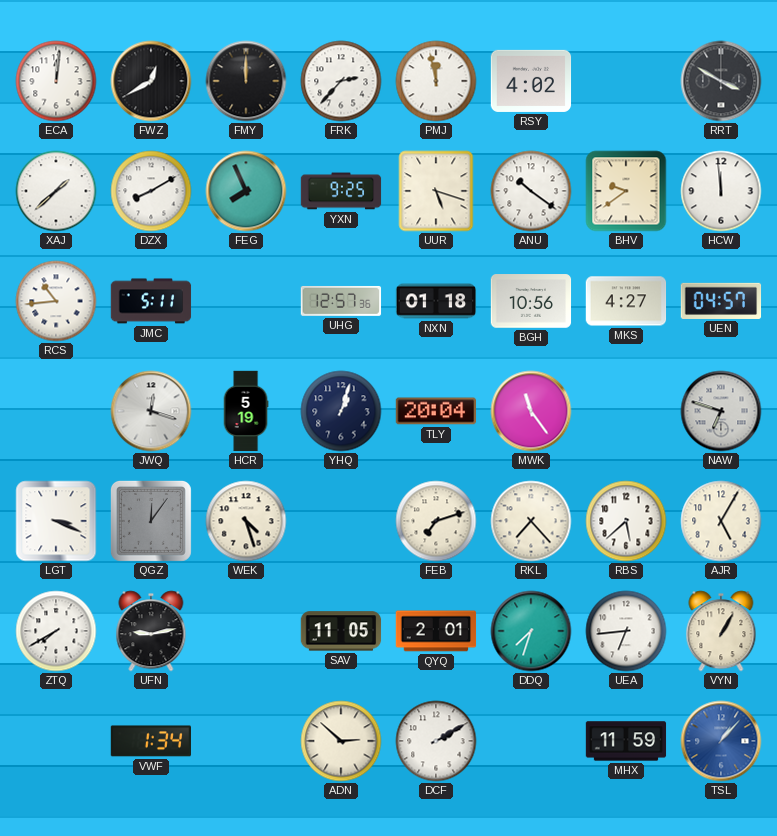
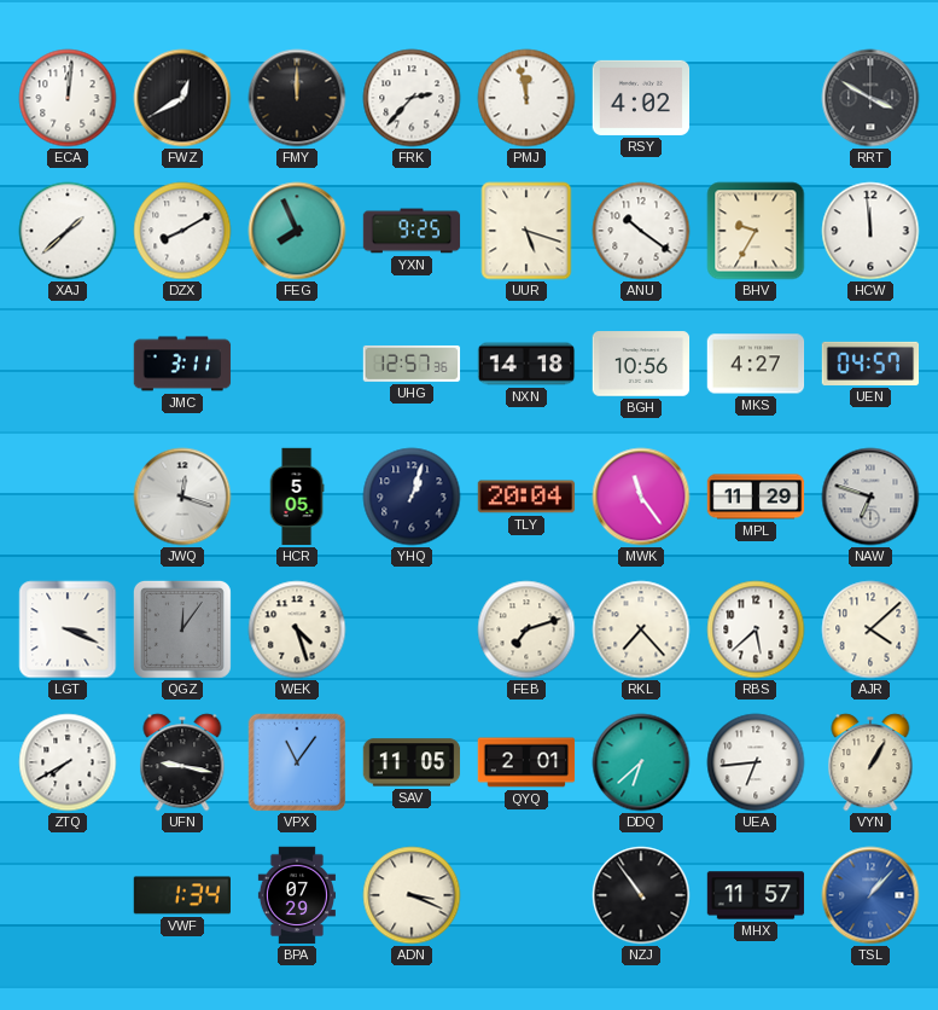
BHV: 9:39 -> 9:35 (756, 231)
RCS: 10:44 -> none (56, 301)
JMC: 5:11 -> 3:11 (182, 364)
NXN: 01:18 -> 14:18 (526, 364)
HCR: 5:19 -> 5:05 (297, 497)
MPL: none -> 11:29 (756, 497)
AJR: 5:05 -> 4:08 (870, 629)
UFN: 9:13 -> 9:17 (182, 762)
VPX: none -> 11:06 (297, 762)
DDQ: 7:33 -> 6:38 (641, 762)
BPA: none -> 07:29 (297, 895)
ADN: 2:52 -> 3:19 (412, 895)
DCF: 2:10 -> none (436, 741)
NZJ: none -> 10:54 (641, 895)
MHX: 11:59 -> 11:57 (756, 895)
